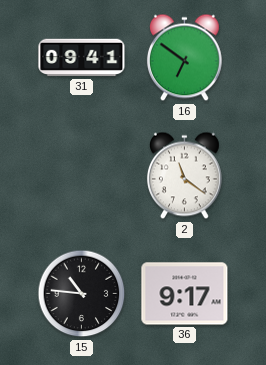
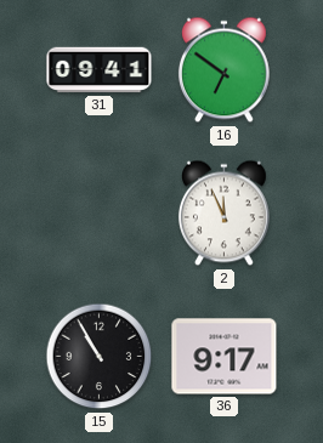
2: 11:21 -> 11:56 (223, 214)
15: 10:46 -> 10:55 (100, 357)
